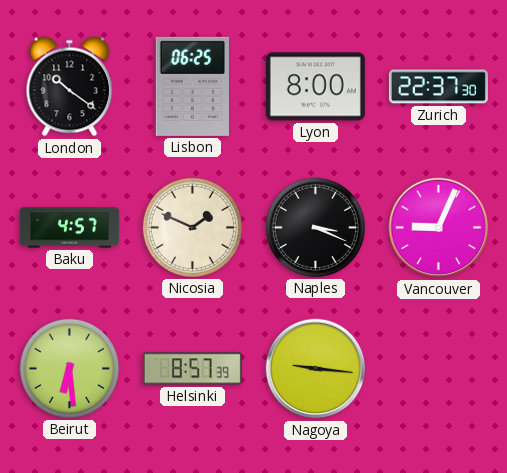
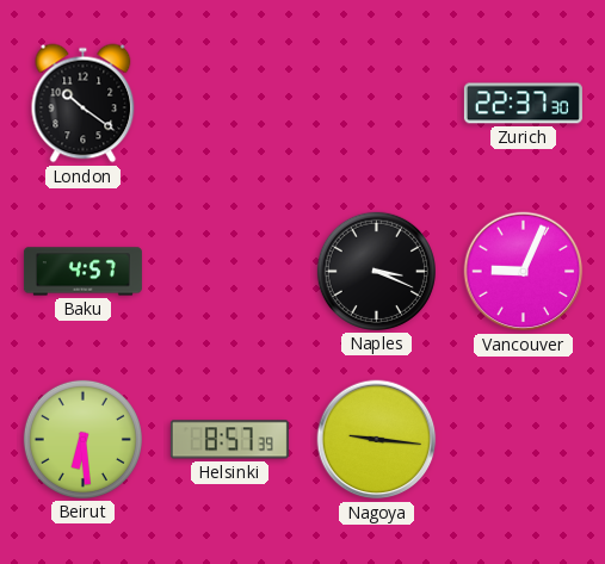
Lisbon: 06:25 -> none (192, 86)
Lyon: 8:00 -> none (315, 87)
Nicosia: 1:49 -> none (192, 227)
